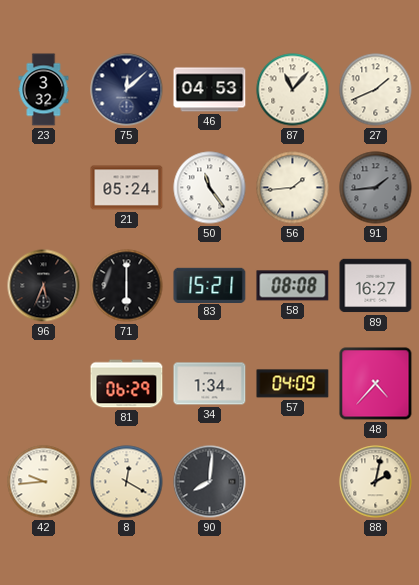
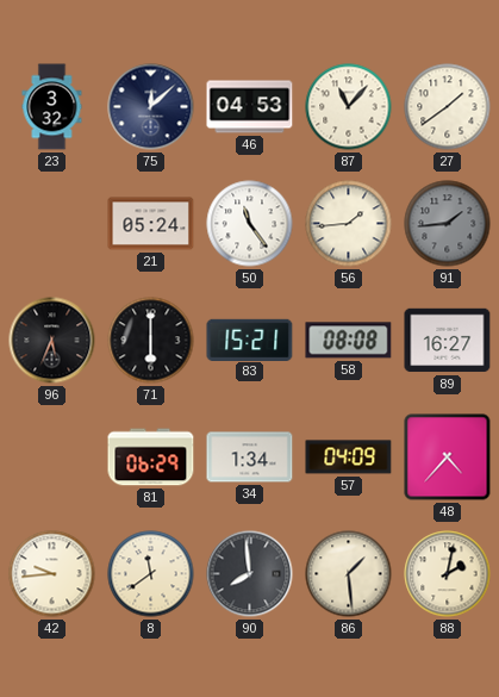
27: 1:41 -> 1:39 (448, 107)
8: 12:20 -> 11:39 (151, 574)
90: 8:01 -> 7:59 (250, 574)
86: none -> 1:29 (349, 574)
